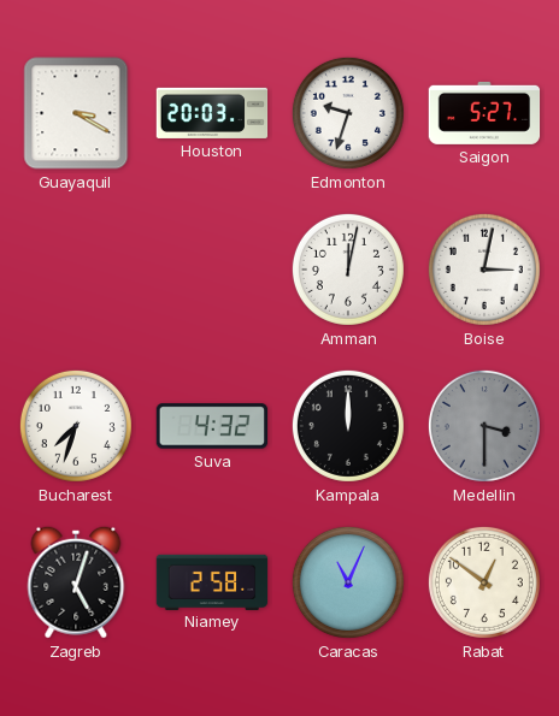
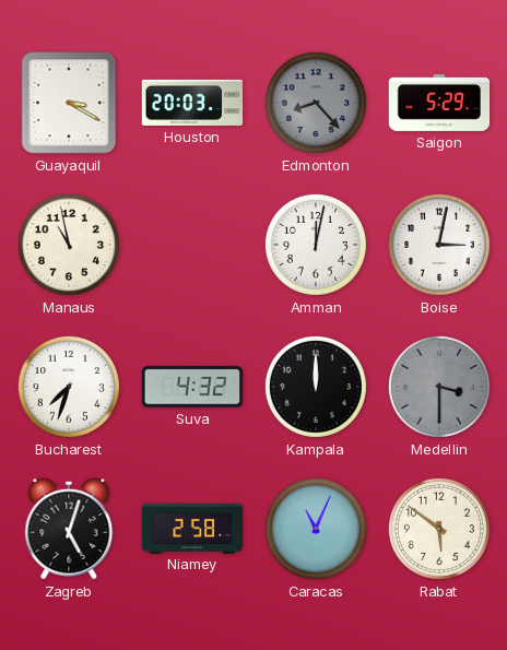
Edmonton: 9:33 -> 8:23 (316, 103)
Edmonton dial: white -> grey (316, 103)
Saigon: 5:27 -> 5:29 (439, 103)
Manaus: none -> 10:58 (69, 245)
Rabat: 12:51 -> 5:51 (439, 529)
